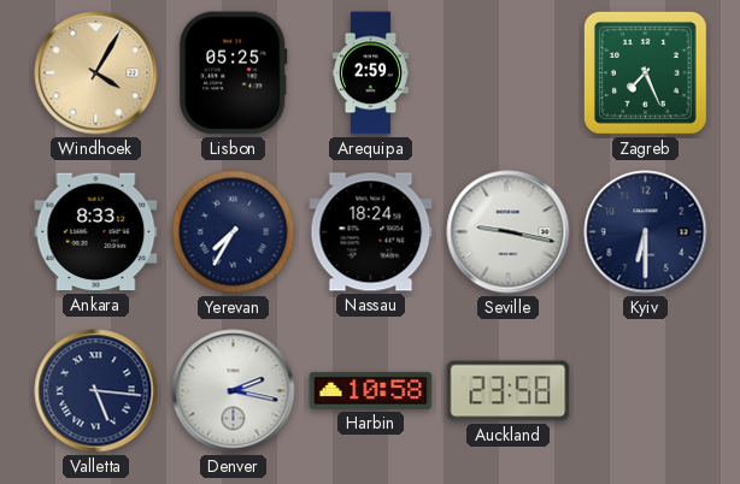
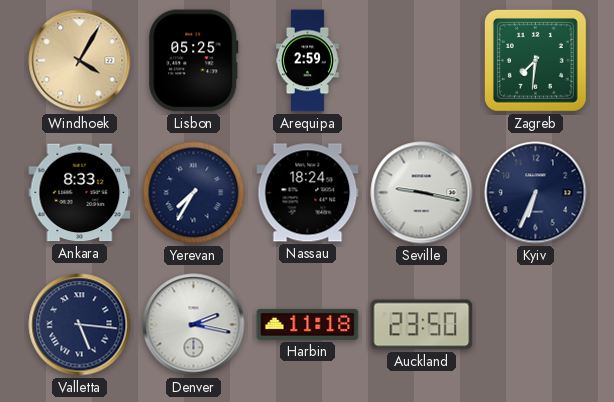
Zagreb: 7:26 -> 7:31 (535, 60)
Kyiv: 6:30 -> 6:34 (536, 193)
Harbin: 10:58 -> 11:18 (308, 324)
Auckland: 23:58 -> 23:50 (422, 325)
